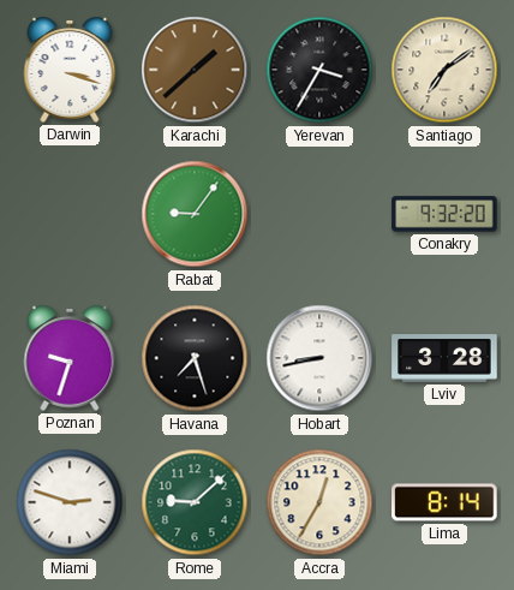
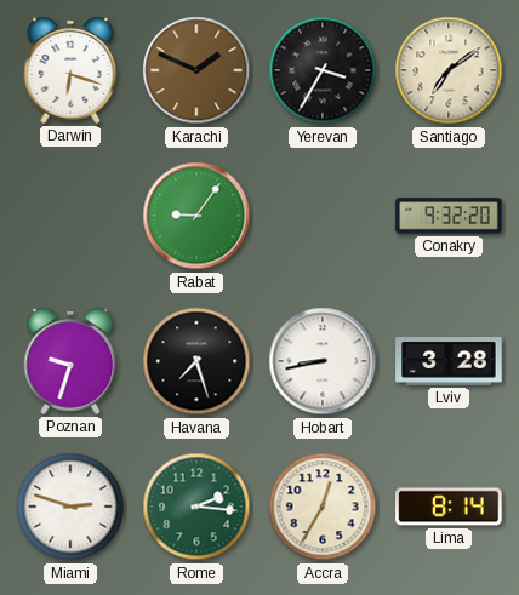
Darwin: 3:18 -> 6:18 (70, 71)
Karachi: 1:38 -> 1:49 (196, 70)
Rome: 9:08 -> 2:16 (196, 507)
